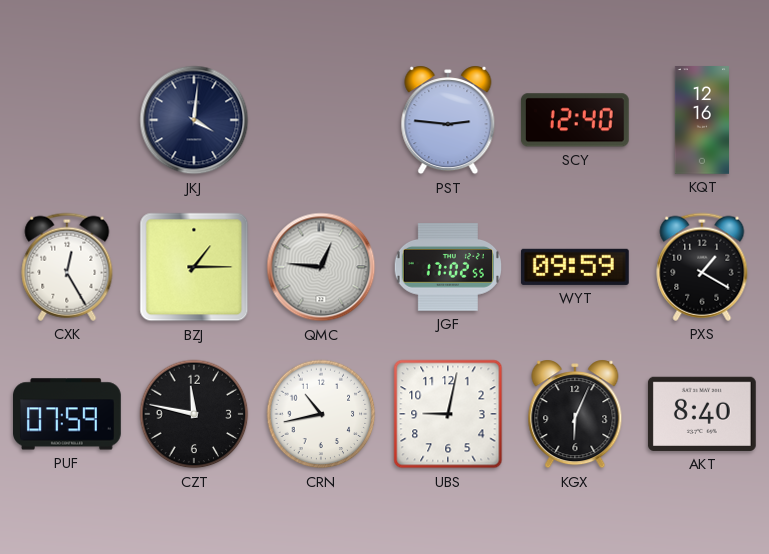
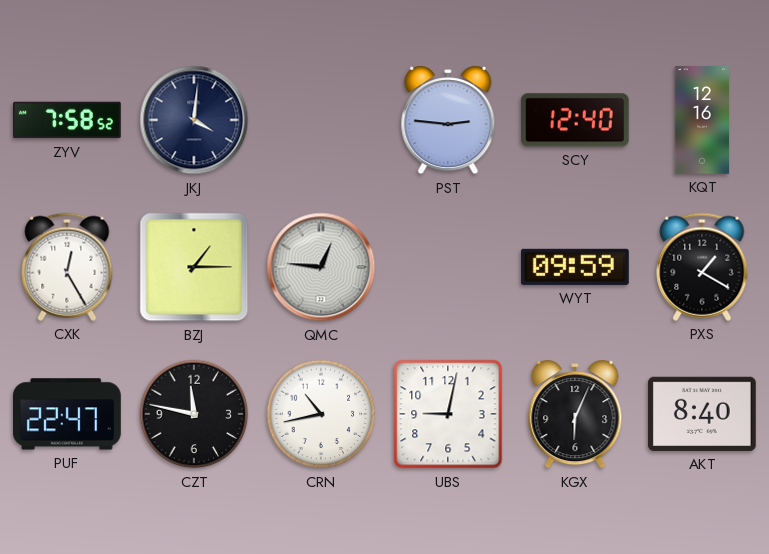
ZYV: none -> 7:58 (68, 120)
JGF: 17:02 -> none (447, 267)
PUF: 07:59 -> 22:47 (68, 414)
